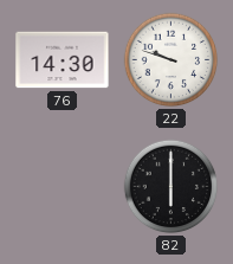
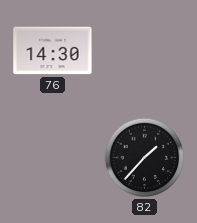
22: 9:48 -> none (171, 60)
82: 6:00 -> 1:37 (145, 158)
